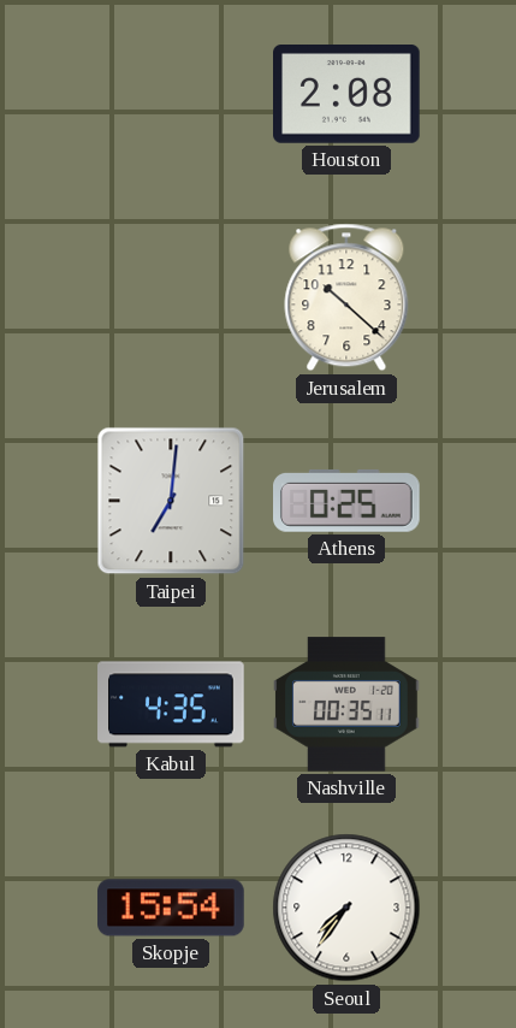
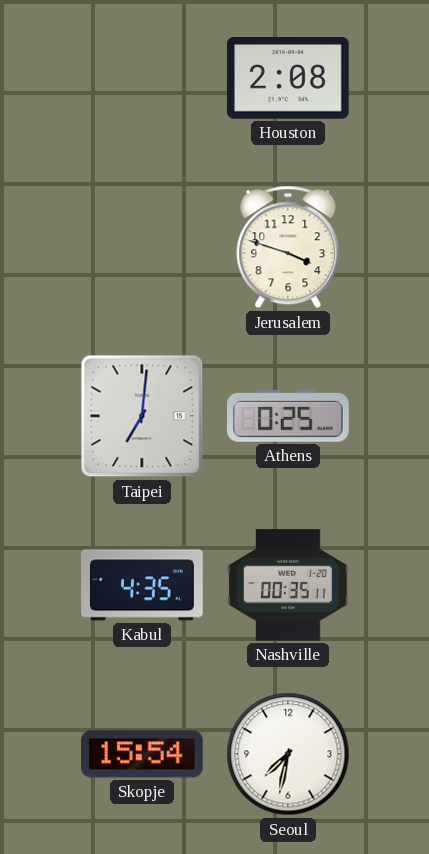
Jerusalem: 10:22 -> 3:48 (288, 247)
Seoul: 7:36 -> 7:32 (288, 754)
